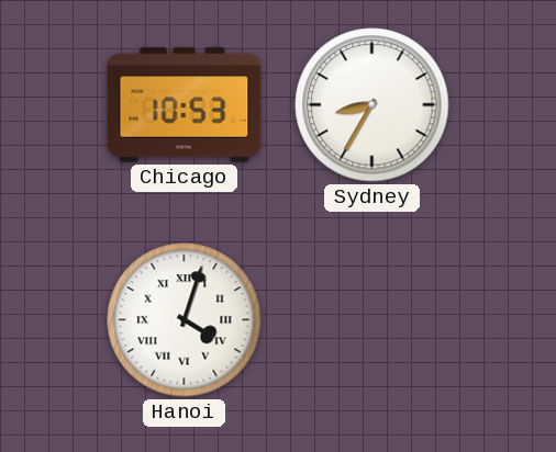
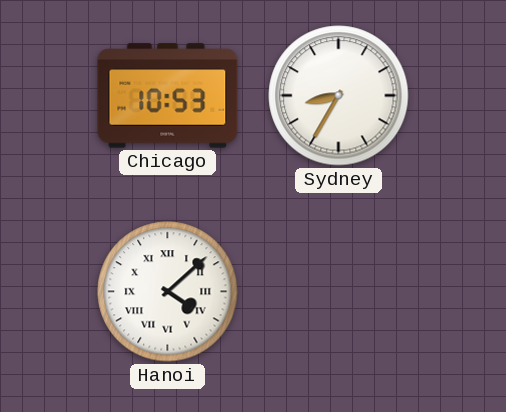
Hanoi: 4:03 -> 4:08 (168, 292)
